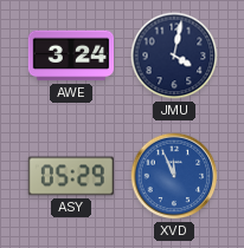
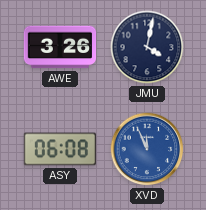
AWE: 3:24 -> 3:26 (60, 47)
ASY: 05:29 -> 06:08 (60, 149)
